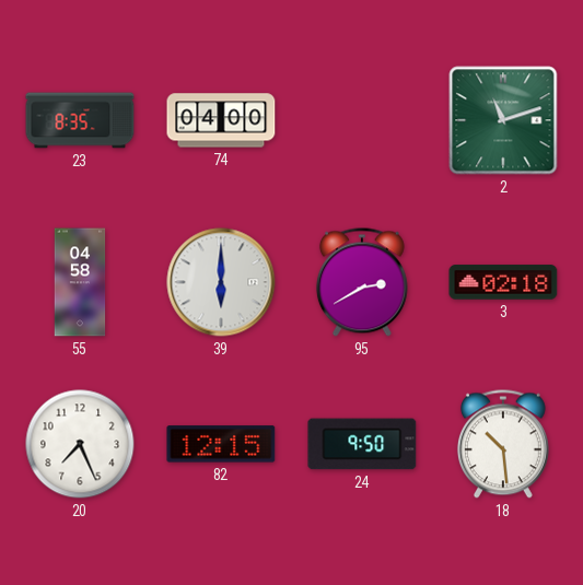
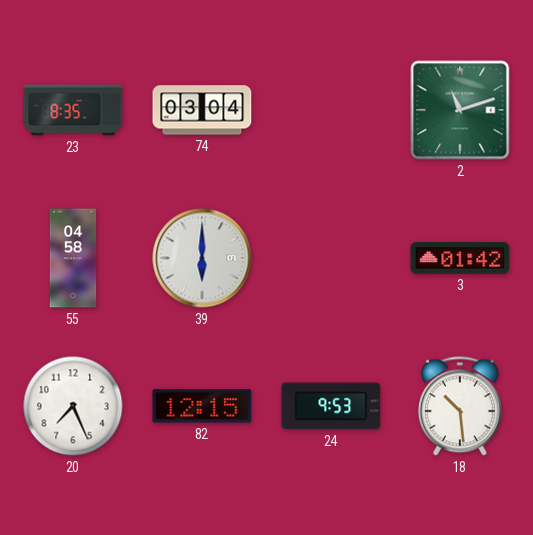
74: 04:00 -> 03:04 (202, 110)
95: 2:40 -> none (362, 282)
3: 02:18 -> 01:42 (460, 258)
24: 9:50 -> 9:53 (331, 406)
